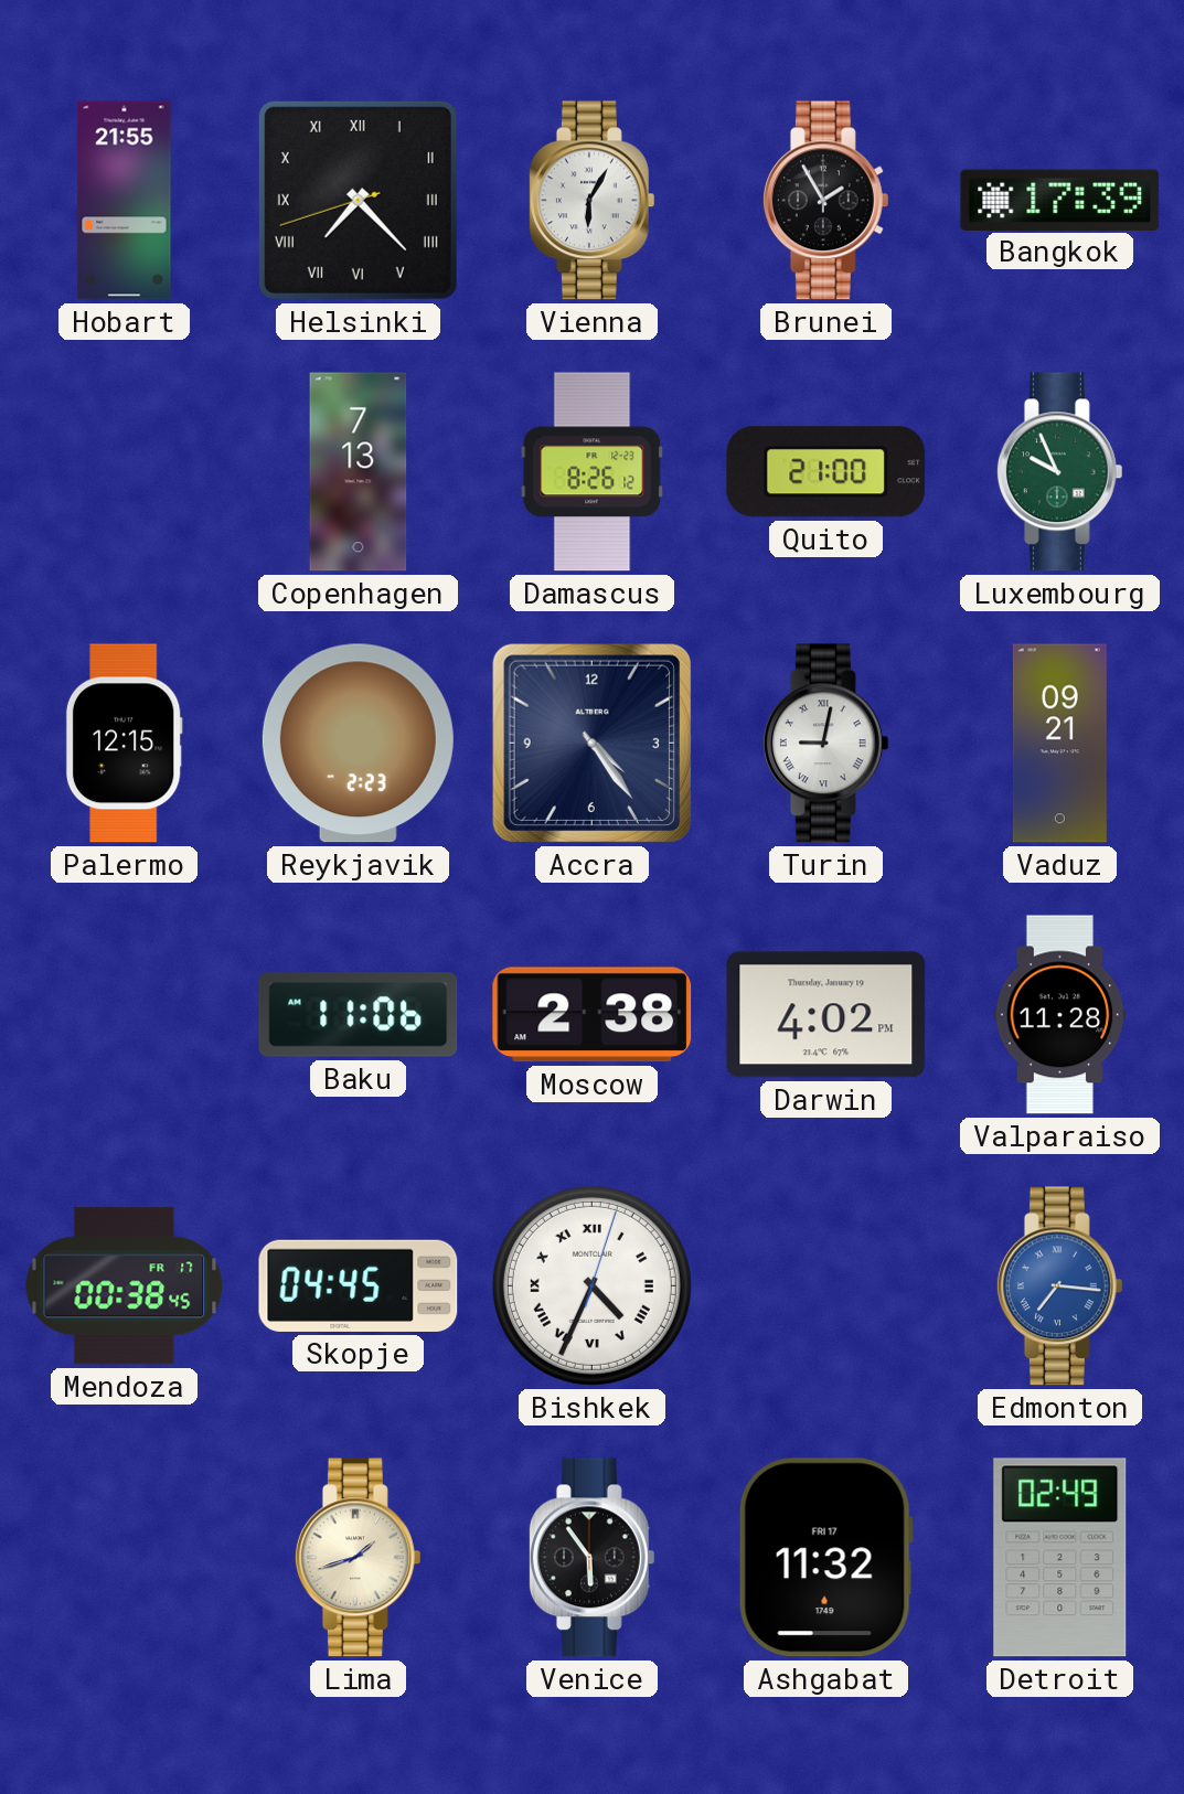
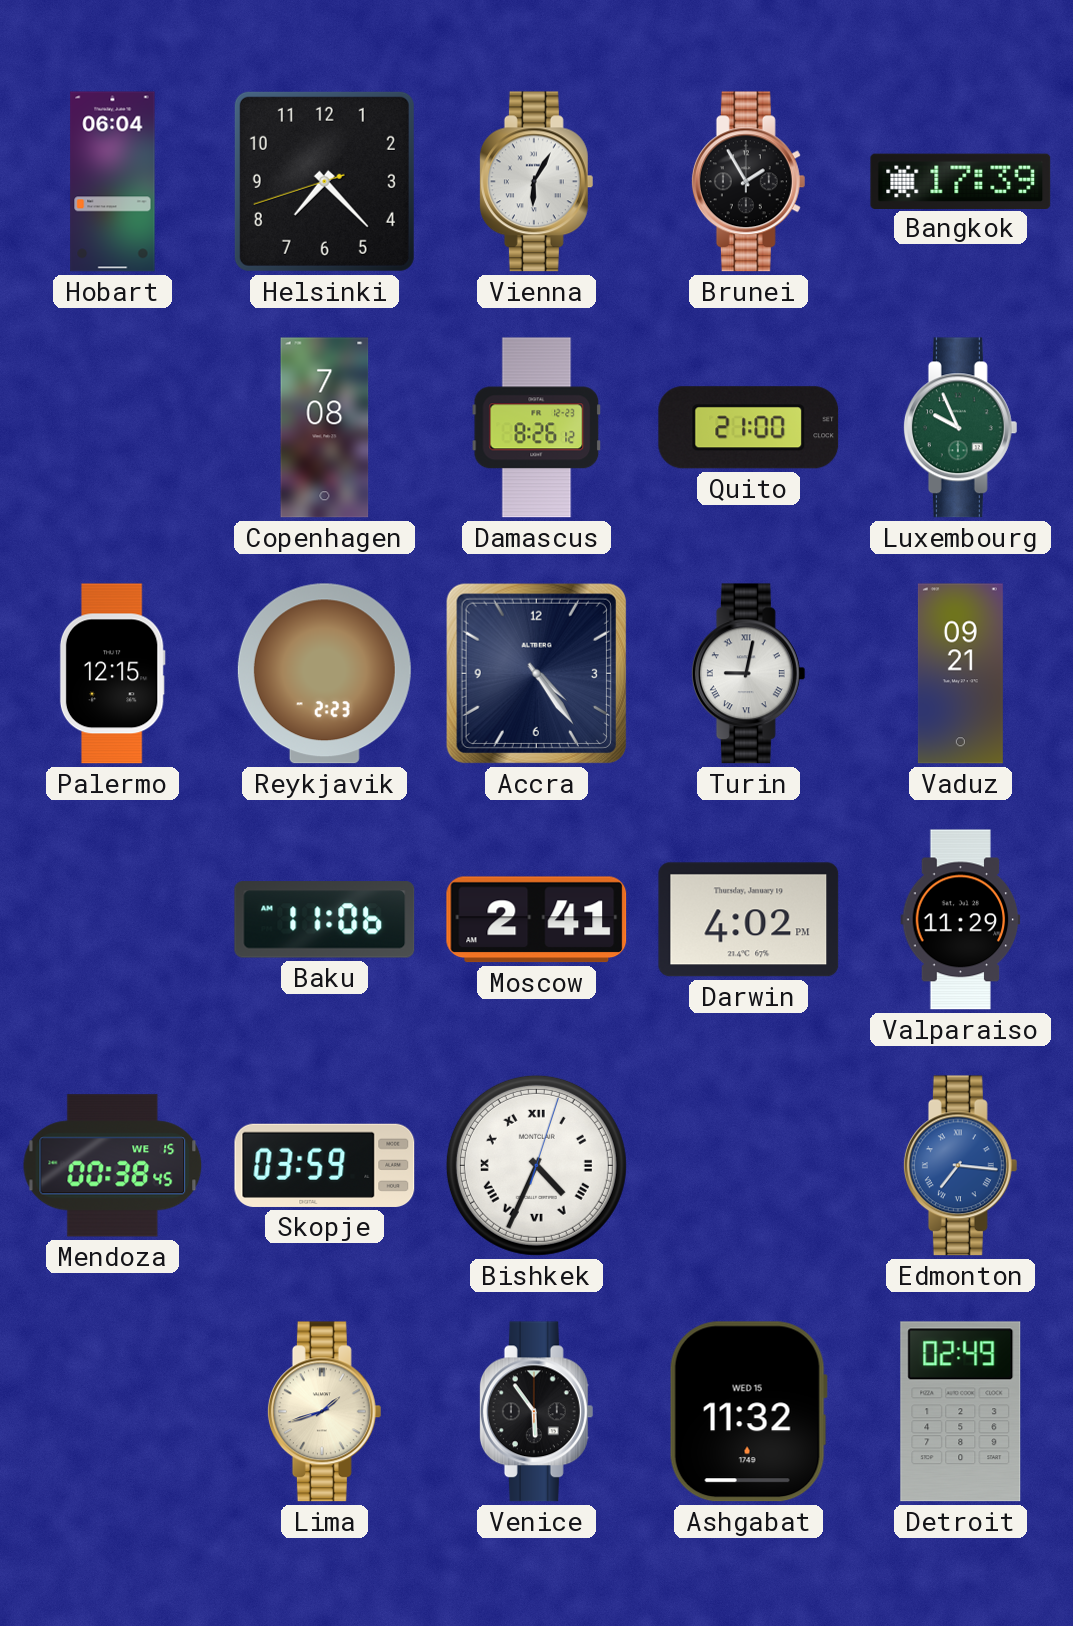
Hobart: 21:55 -> 06:04 (113, 182)
Helsinki numerals: Roman -> Arabic (324, 181)
Copenhagen: 7:13 -> 7:08 (325, 428)
Moscow: 2:38 -> 2:41 (537, 920)
Valparaiso: 11:28 -> 11:29 (961, 920)
Mendoza date: FR 17 -> WE 15 (113, 1166)
Skopje: 04:45 -> 03:59 (325, 1165)
Ashgabat date: FRI 17 -> WED 15 (748, 1412)
